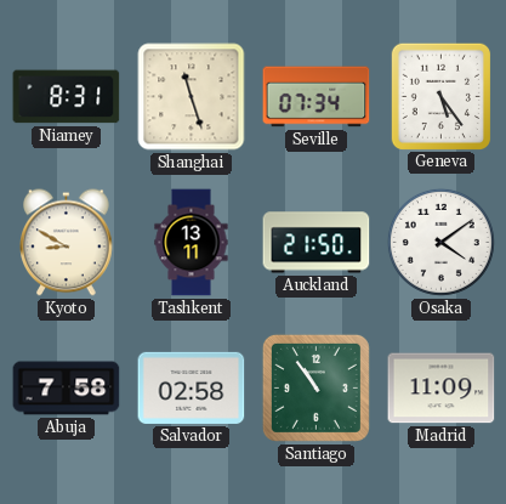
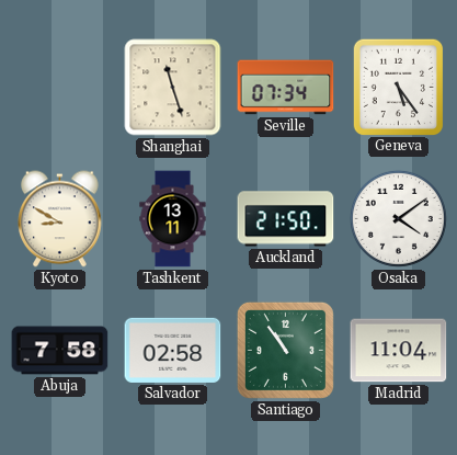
Niamey: 8:31 -> none (67, 97)
Madrid: 11:09 -> 11:04 (399, 351)
